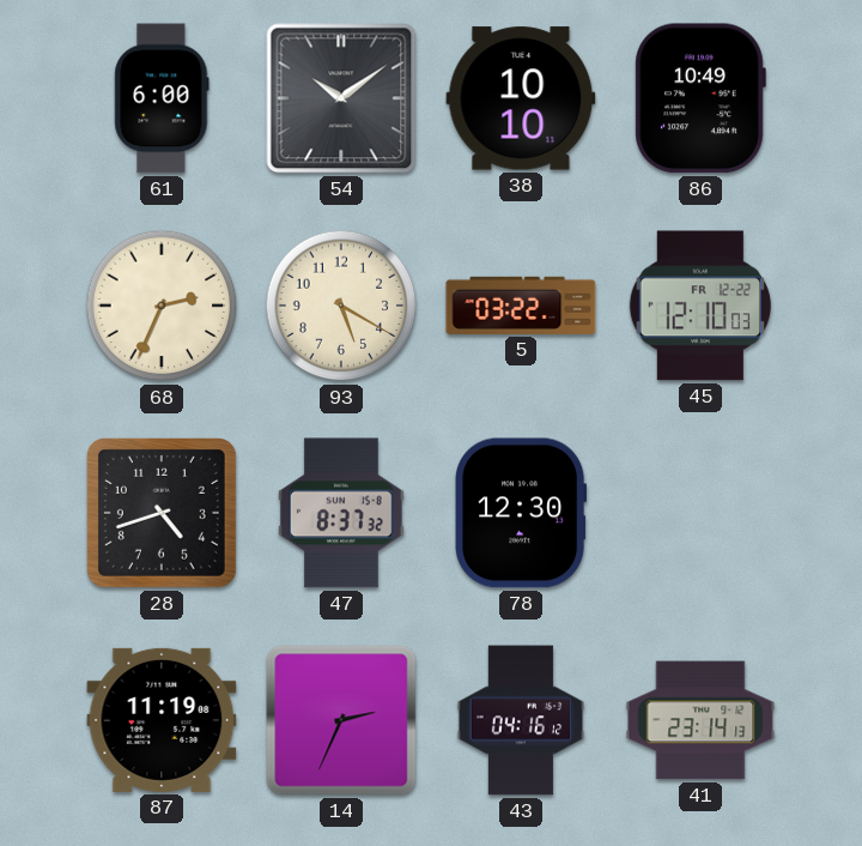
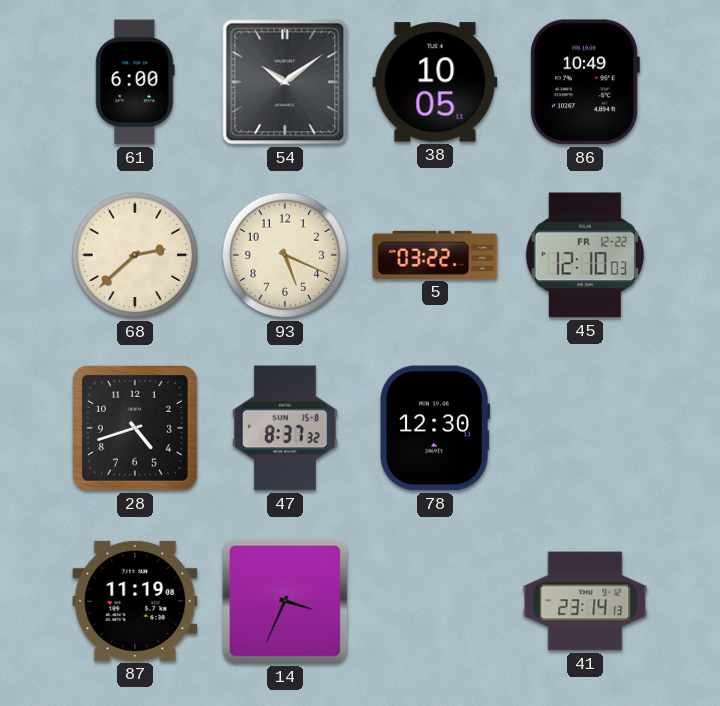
38: 10:10 -> 10:05 (435, 82)
68: 2:34 -> 2:38 (135, 255)
93: 5:20 -> 5:19 (285, 255)
14: 2:34 -> 3:34 (285, 601)
43: 04:16 -> none (521, 720)
